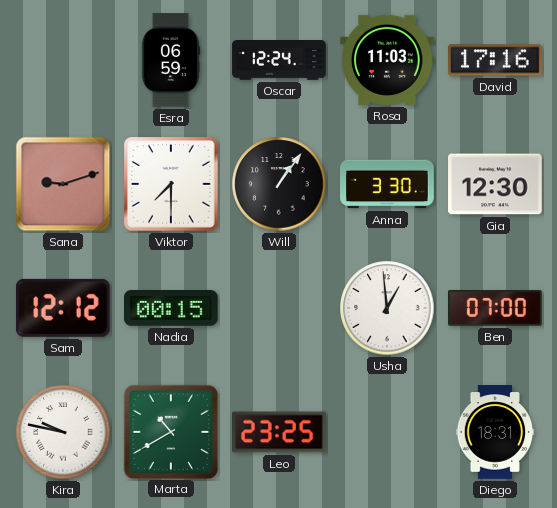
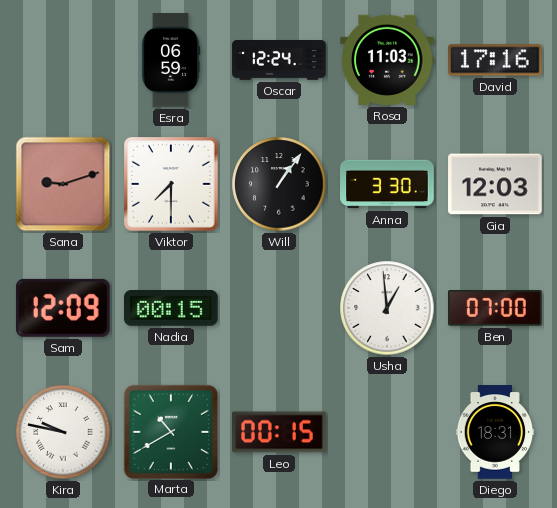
Gia: 12:30 -> 12:03 (495, 184)
Sam: 12:12 -> 12:09 (63, 308)
Leo: 23:25 -> 00:15 (280, 432)
